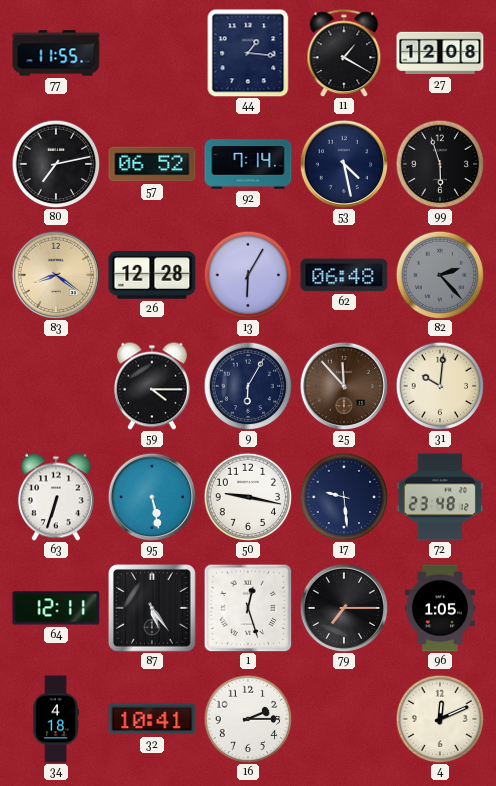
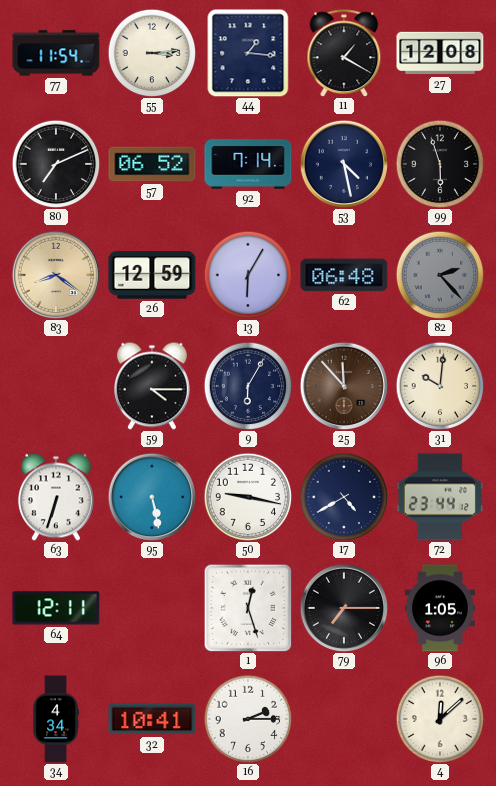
77: 11:55 -> 11:54 (56, 53)
55: none -> 3:14 (152, 53)
80: 7:13 -> 7:11 (56, 164)
26: 12:28 -> 12:59 (152, 275)
17: 9:29 -> 4:40 (344, 497)
72: 23:48 -> 23:44 (440, 497)
87: 5:24 -> none (152, 608)
34: 4:18 -> 4:34 (56, 719)
4: 12:11 -> 12:08 (440, 719)
